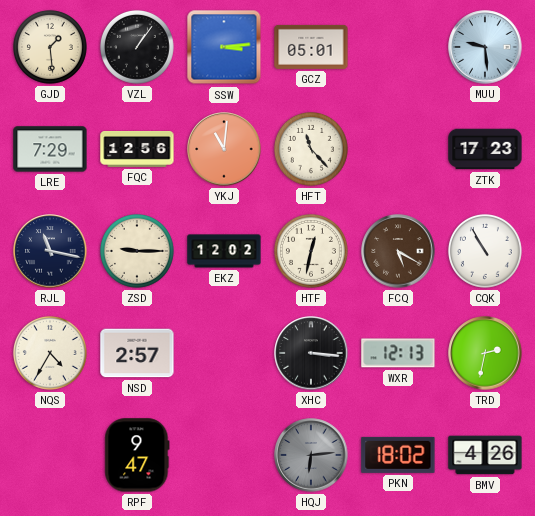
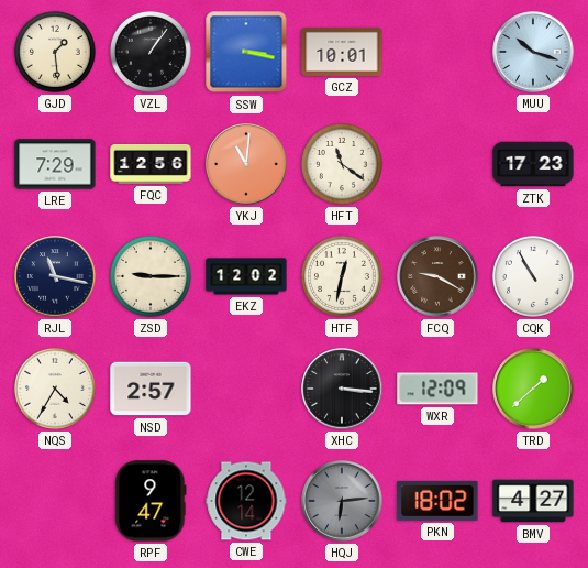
SSW: 3:14 -> 3:17 (246, 52)
GCZ: 05:01 -> 10:01 (342, 52)
MUU: 9:29 -> 10:18 (533, 52)
HFT: 11:23 -> 11:21 (342, 164)
FCQ: 5:20 -> 9:20 (437, 276)
WXR: 12:13 -> 12:09 (437, 389)
TRD: 2:32 -> 1:38 (533, 389)
CWE: none -> 12:14 (246, 501)
BMV: 4:26 -> 4:27 (533, 501)
